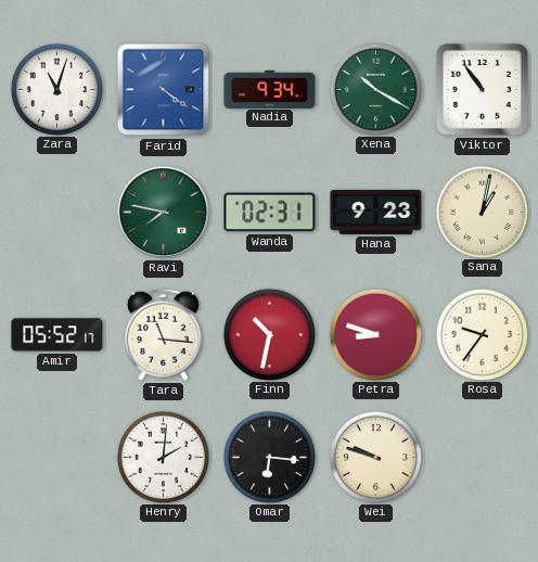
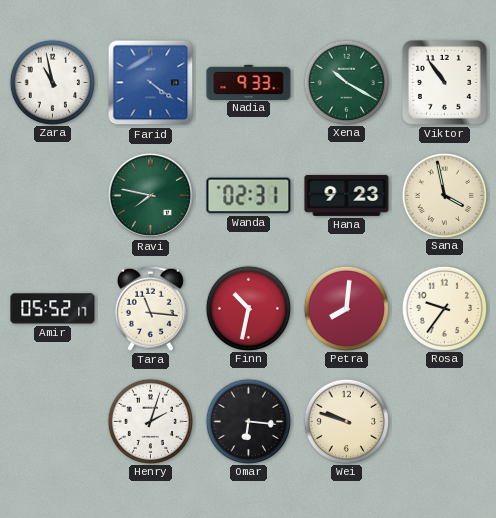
Zara: 11:03 -> 10:58 (52, 82)
Nadia: 9:34 -> 9:33 (249, 82)
Sana: 1:02 -> 3:58 (444, 195)
Petra: 8:48 -> 8:01 (346, 308)
Henry: 2:01 -> 2:03 (150, 421)
